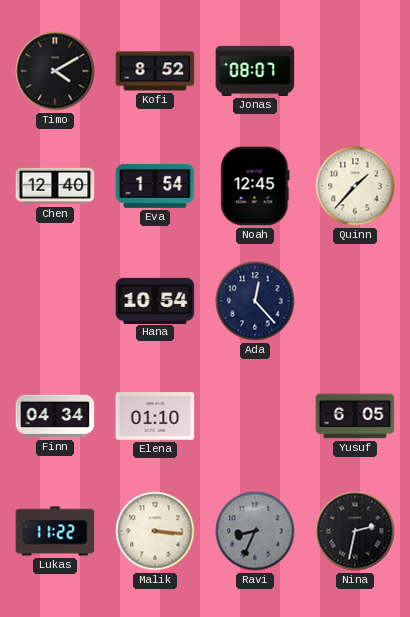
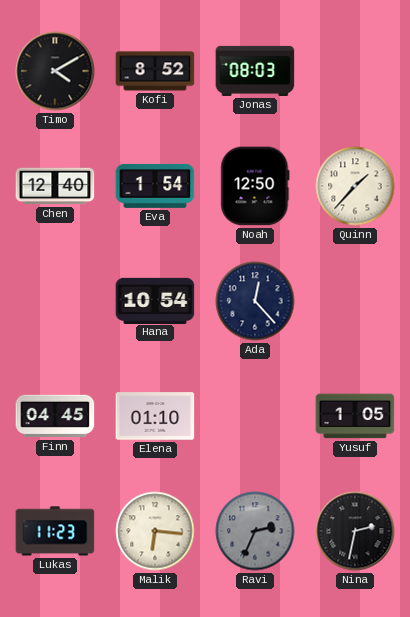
Jonas: 08:07 -> 08:03 (255, 71)
Noah: 12:45 -> 12:50 (255, 186)
Finn: 04:34 -> 04:45 (55, 416)
Yusuf: 6:05 -> 1:05 (355, 416)
Lukas: 11:22 -> 11:23 (55, 531)
Malik: 3:16 -> 6:16 (155, 531)
Ravi: 8:34 -> 2:34 (255, 531)
